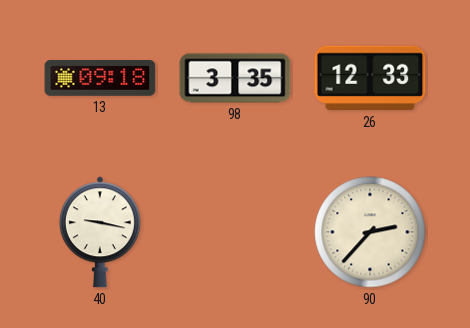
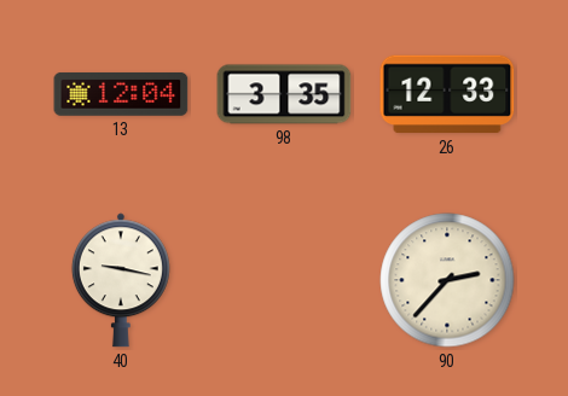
13: 09:18 -> 12:04 (121, 94)
